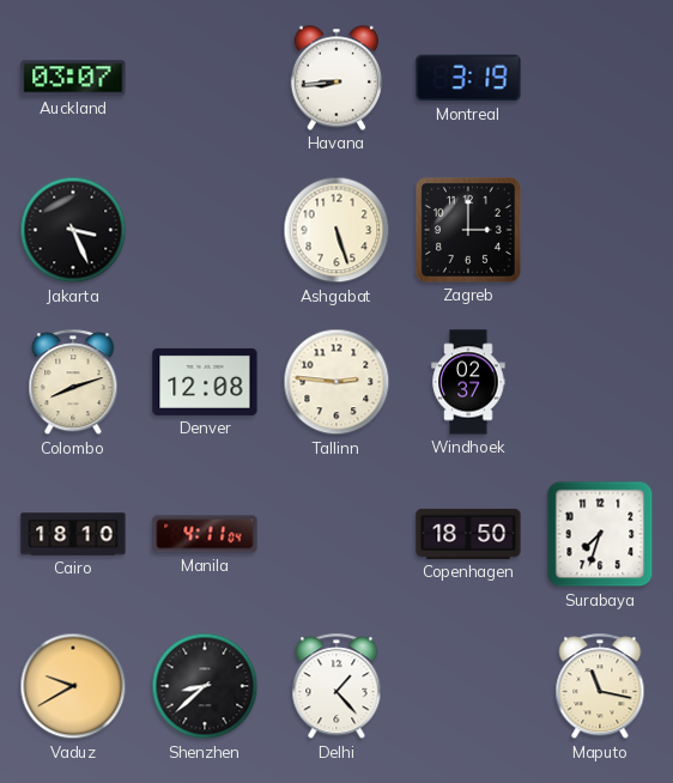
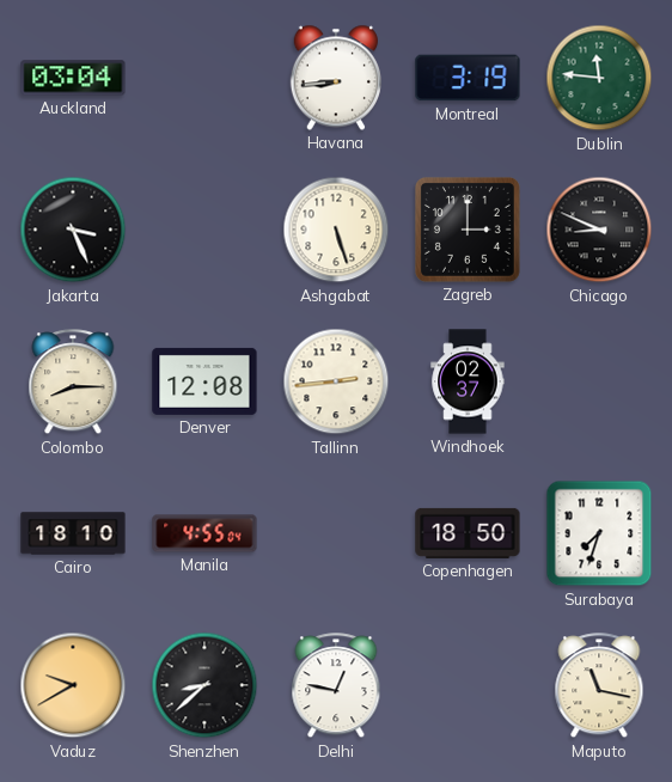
Auckland: 03:07 -> 03:04 (73, 78)
Dublin: none -> 11:46 (599, 78)
Chicago: none -> 8:49 (599, 230)
Colombo: 8:12 -> 8:15 (73, 383)
Tallinn: 2:46 -> 2:44 (336, 381)
Manila: 4:11 -> 4:55 (204, 533)
Delhi: 1:23 -> 12:47 (336, 686)
